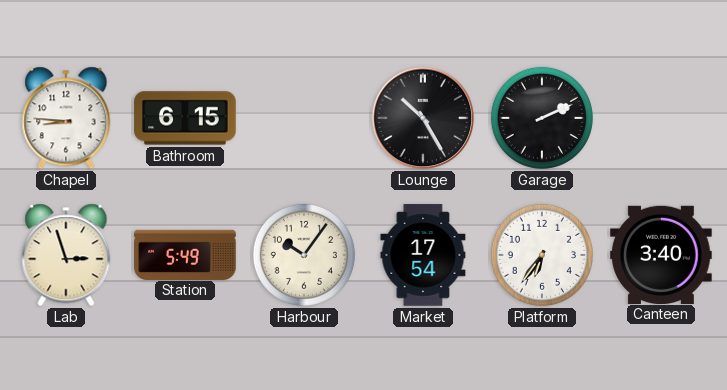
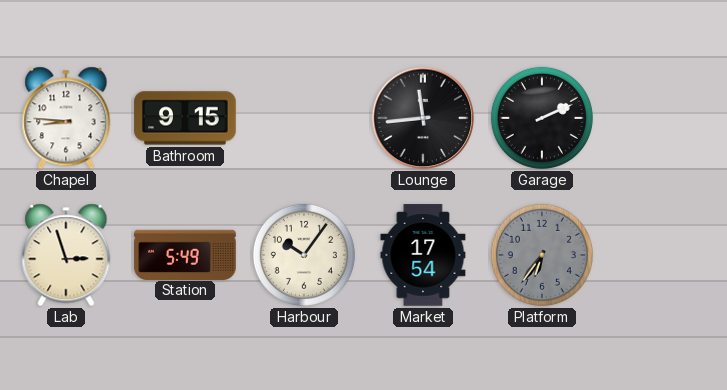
Bathroom: 6:15 -> 9:15 (185, 118)
Lounge: 10:25 -> 11:44 (423, 118)
Platform dial: white -> grey (542, 255)
Canteen: 3:40 -> none (661, 254)
